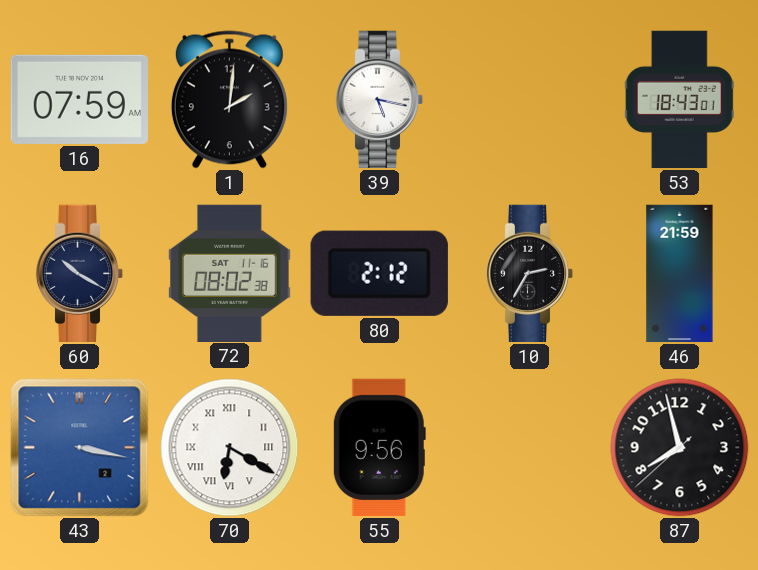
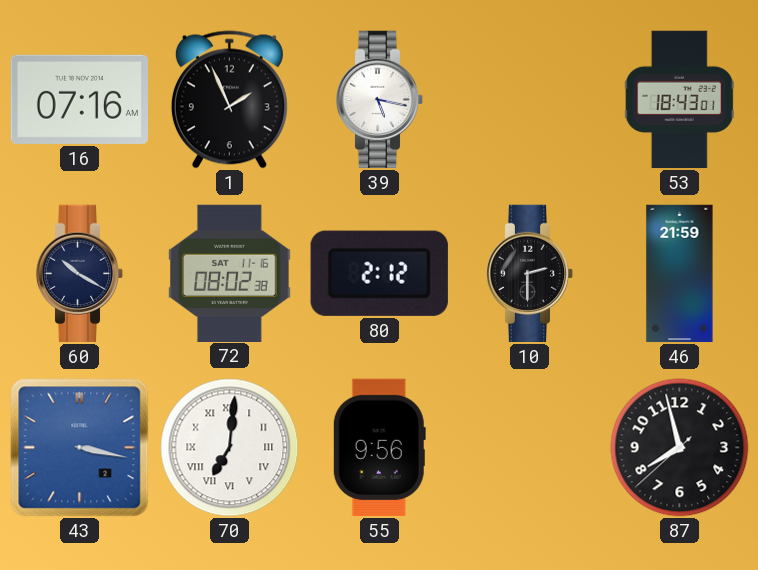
16: 07:59 -> 07:16 (79, 99)
1: 2:01 -> 1:56 (229, 100)
10: 2:35 -> 2:30 (530, 274)
70: 6:20 -> 7:01 (230, 448)
